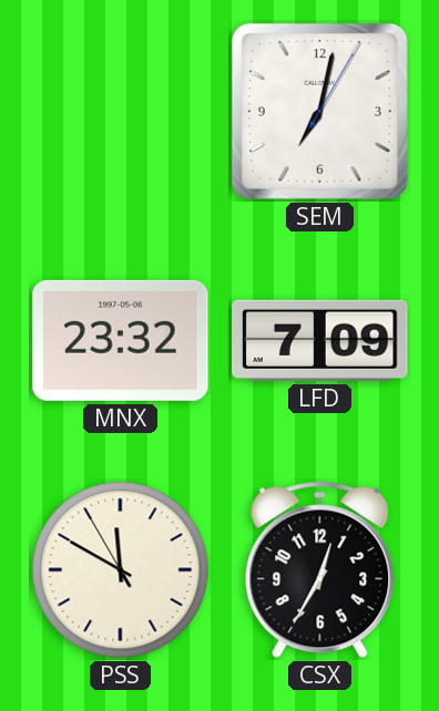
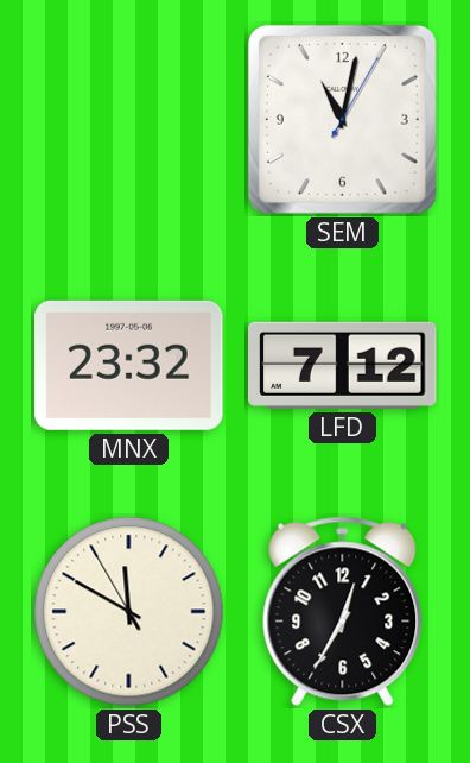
SEM: 7:02 -> 11:02 (342, 119)
LFD: 7:09 -> 7:12 (343, 365)
